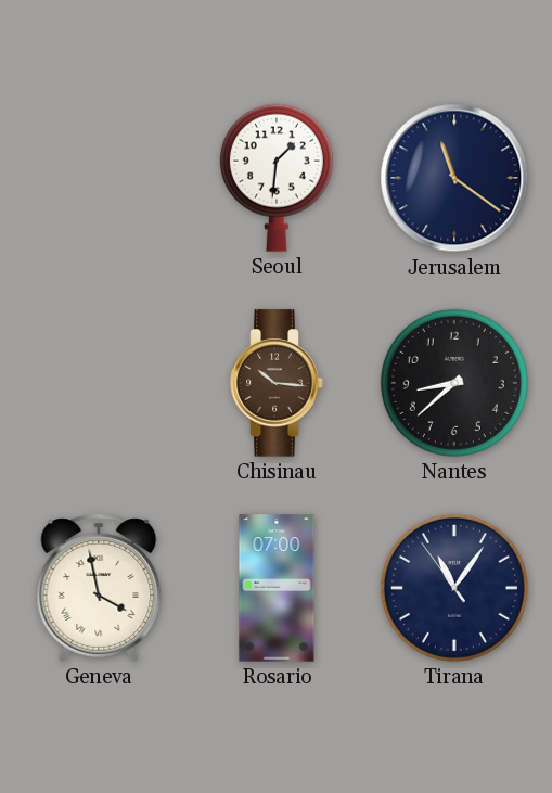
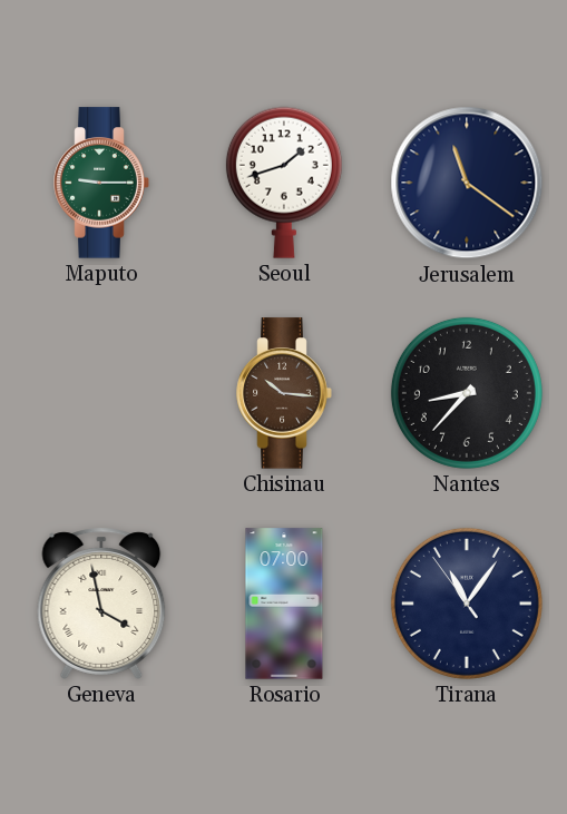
Maputo: none -> 9:15 (101, 183)
Seoul: 1:31 -> 1:42 (284, 183)
Nantes: 8:38 -> 8:37 (467, 393)
